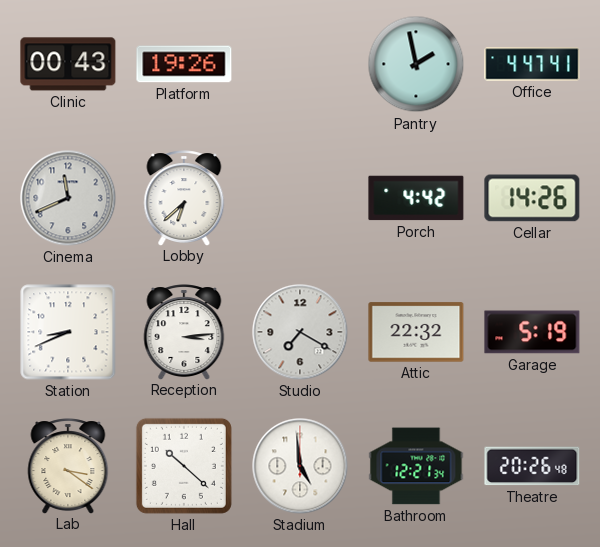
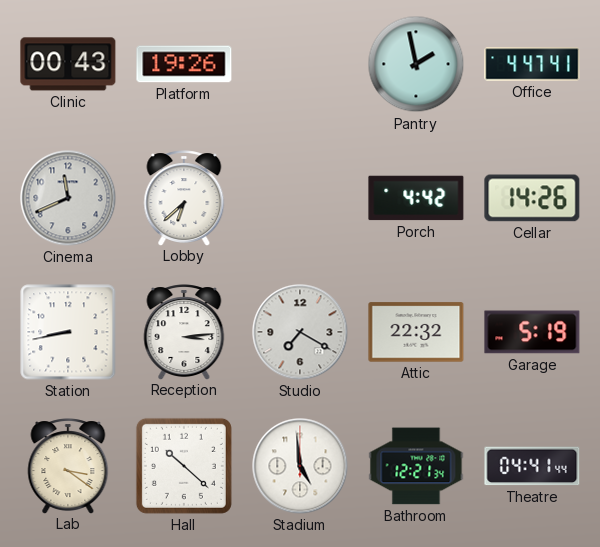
Station: 8:41 -> 8:43 (68, 332)
Theatre: 20:26 -> 04:41 (532, 466)
